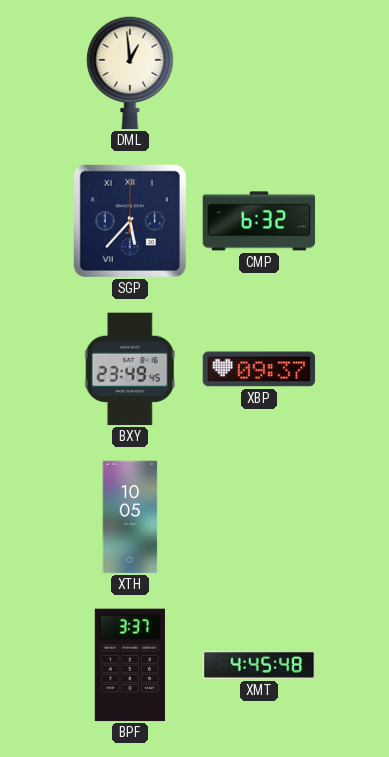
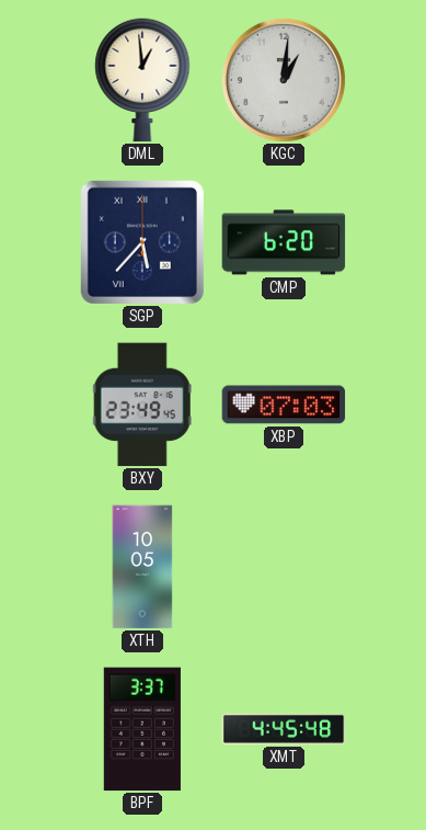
KGC: none -> 1:01 (284, 80)
CMP: 6:32 -> 6:20 (284, 242)
XBP: 09:37 -> 07:03 (284, 405)
